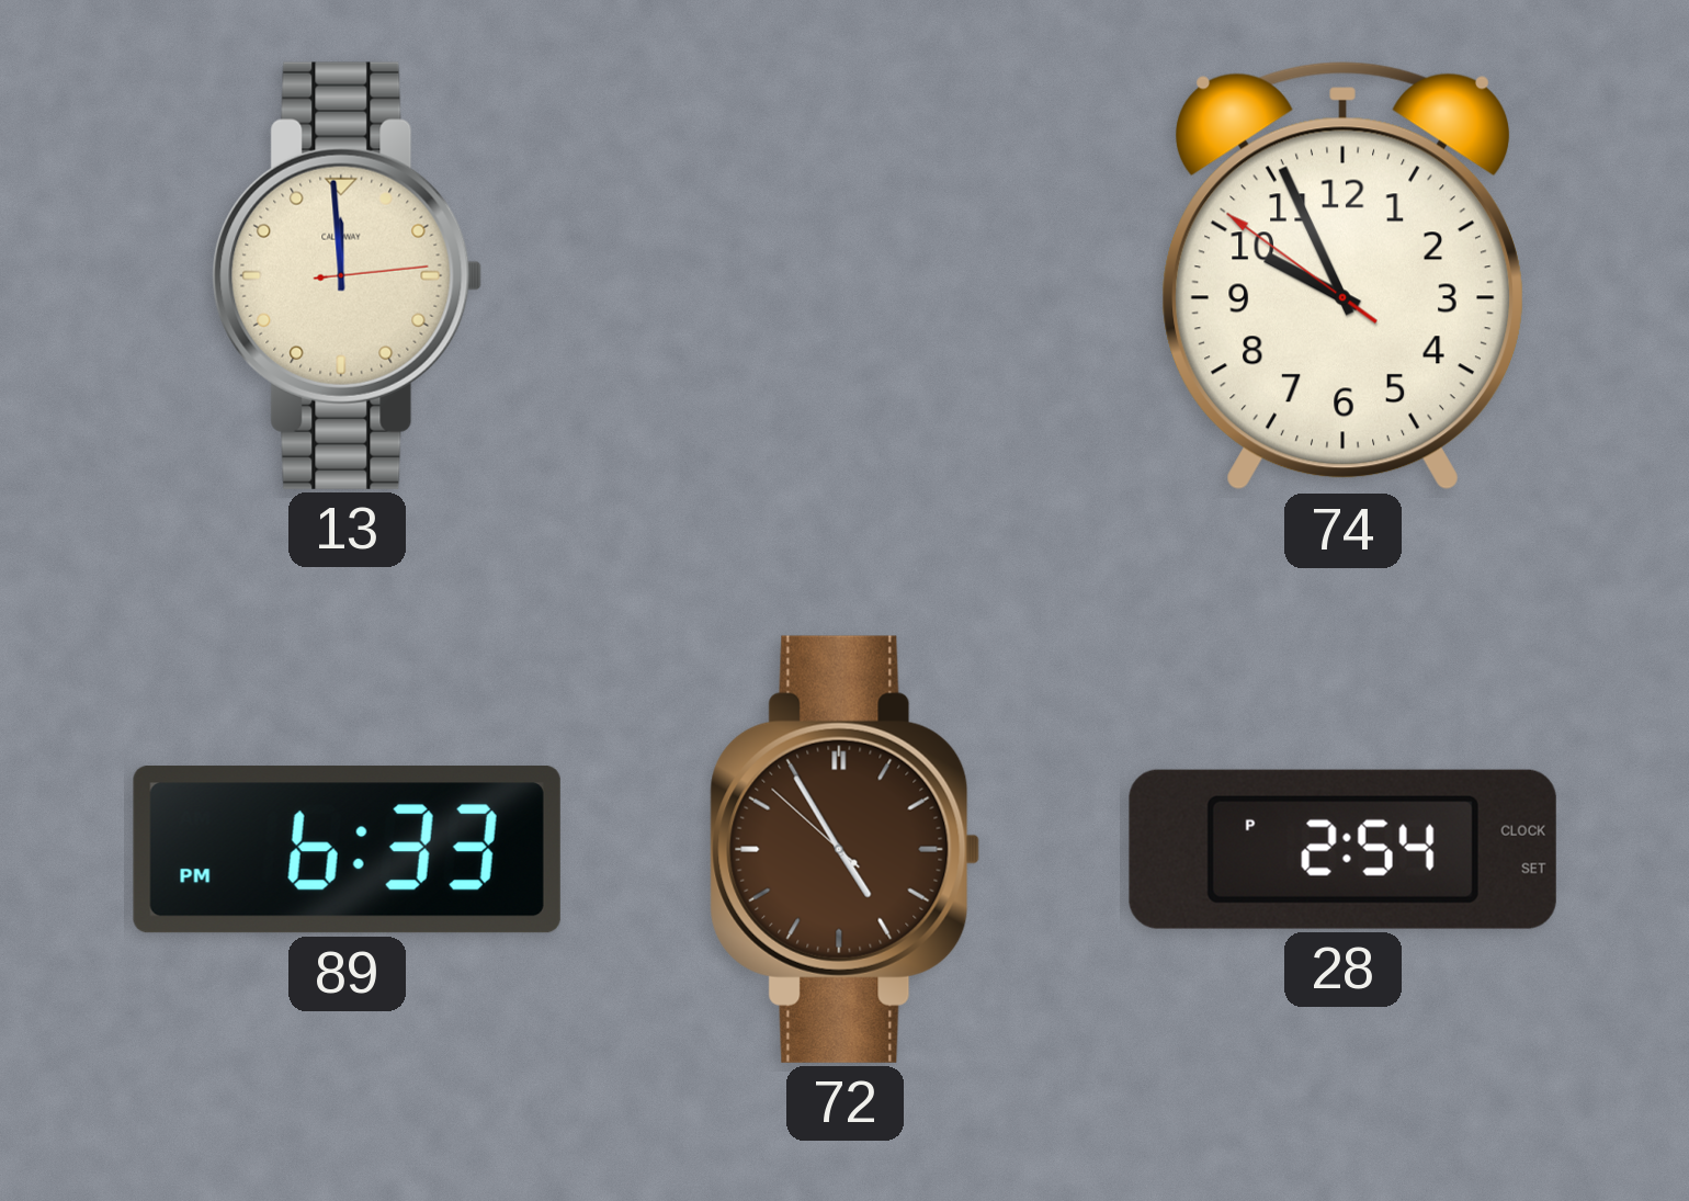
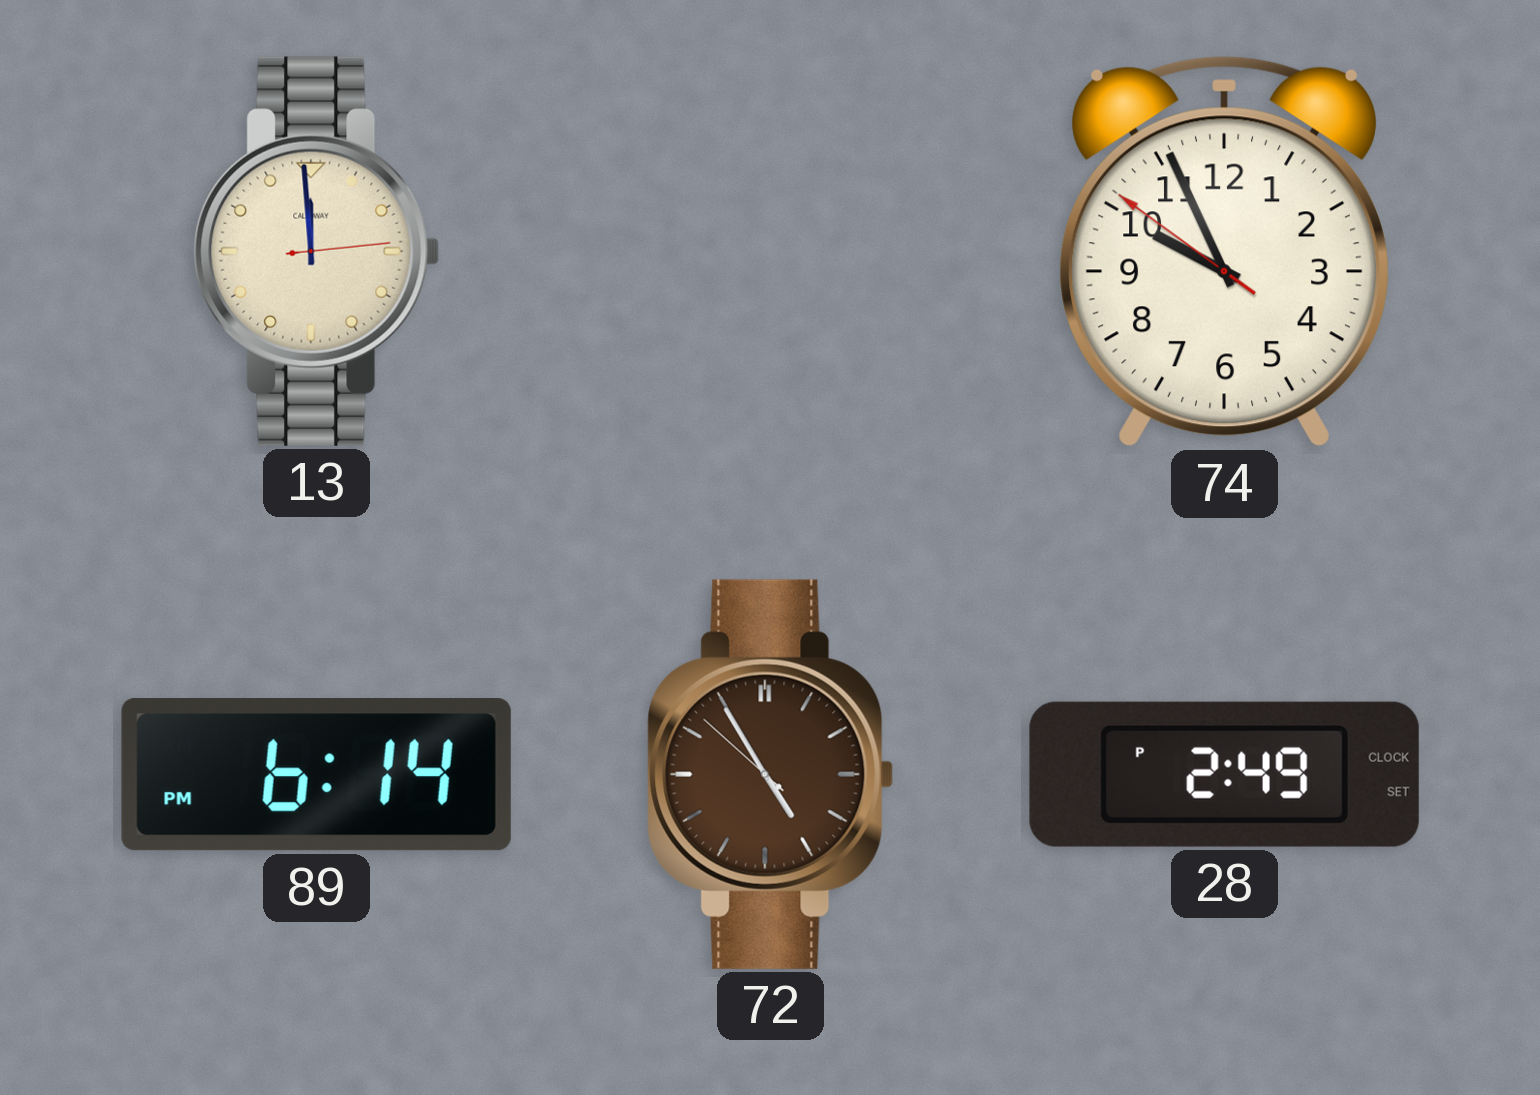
89: 6:33 -> 6:14 (316, 775)
28: 2:54 -> 2:49 (1224, 774)
